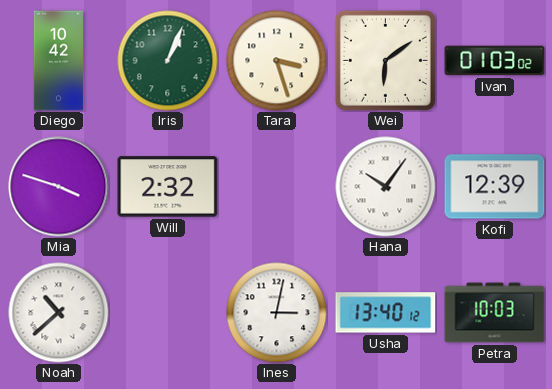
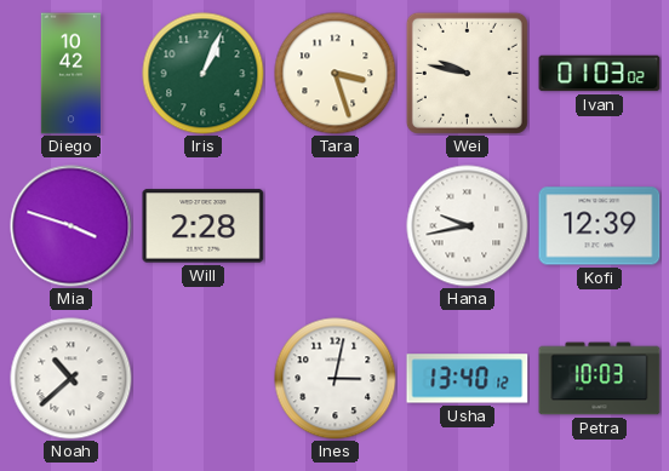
Wei: 6:09 -> 9:47 (467, 73)
Will: 2:32 -> 2:28 (204, 226)
Hana: 10:06 -> 9:43 (468, 226)
